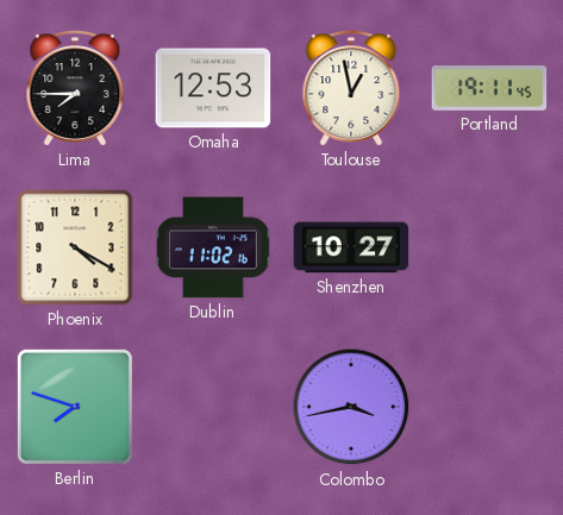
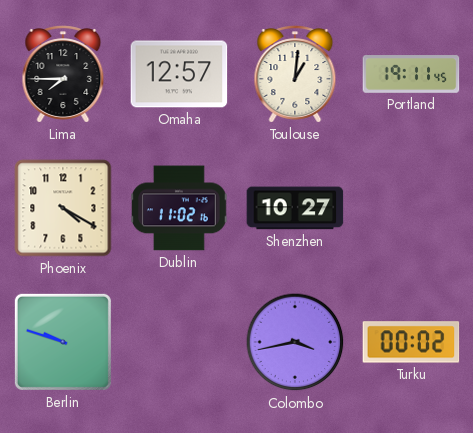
Omaha: 12:53 -> 12:57 (179, 74)
Toulouse: 12:58 -> 1:01 (295, 74)
Berlin: 7:48 -> 9:48 (63, 342)
Turku: none -> 00:02 (411, 342)
